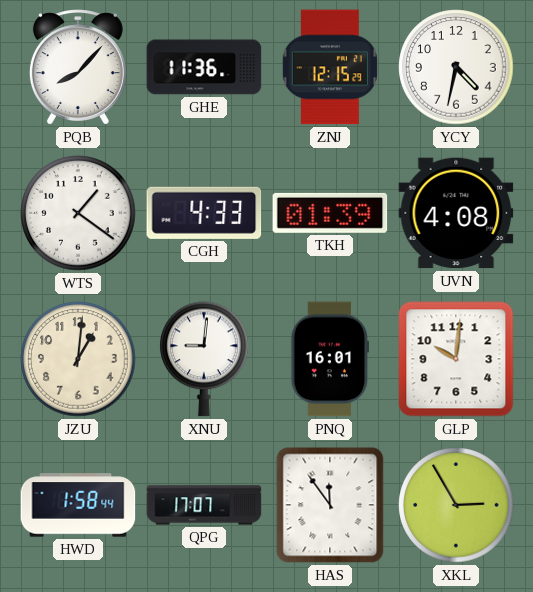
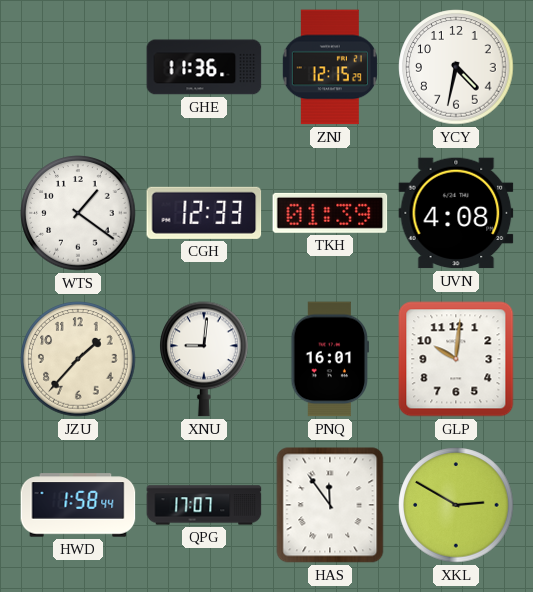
PQB: 8:07 -> none (78, 67)
CGH: 4:33 -> 12:33 (204, 213)
JZU: 1:01 -> 1:37 (78, 359)
XKL: 2:55 -> 2:50 (456, 505)
